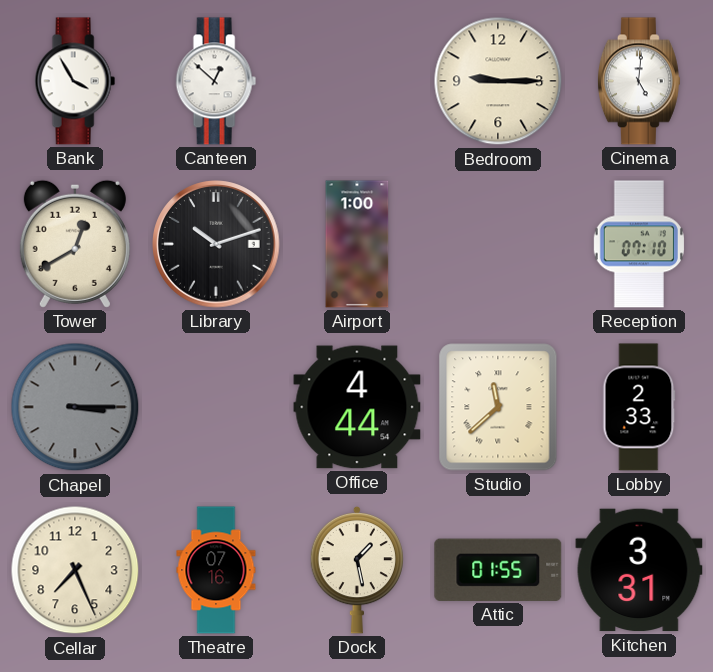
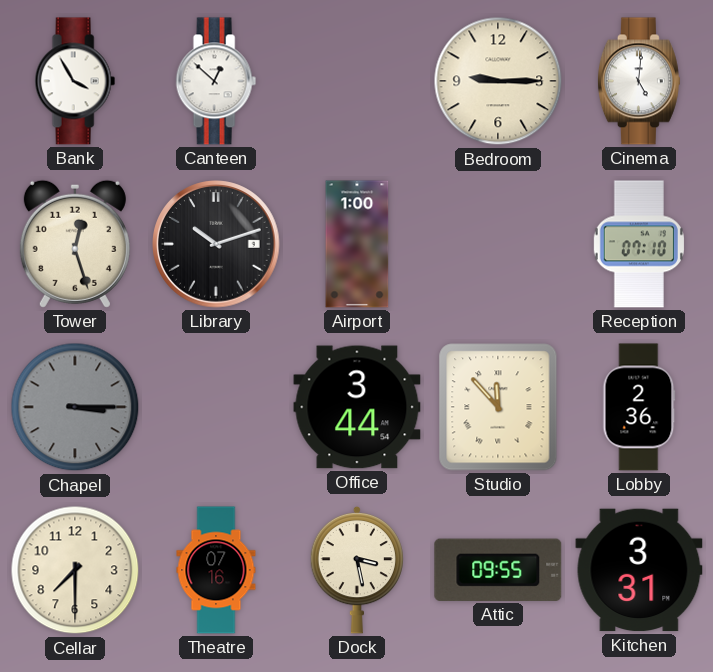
Tower: 12:40 -> 12:27 (75, 244)
Office: 4:44 -> 3:44 (357, 407)
Studio: 11:38 -> 11:53 (498, 407)
Lobby: 2:33 -> 2:36 (639, 407)
Cellar: 7:26 -> 7:30 (75, 570)
Dock: 1:28 -> 3:28 (356, 570)
Attic: 01:55 -> 09:55 (498, 570)
